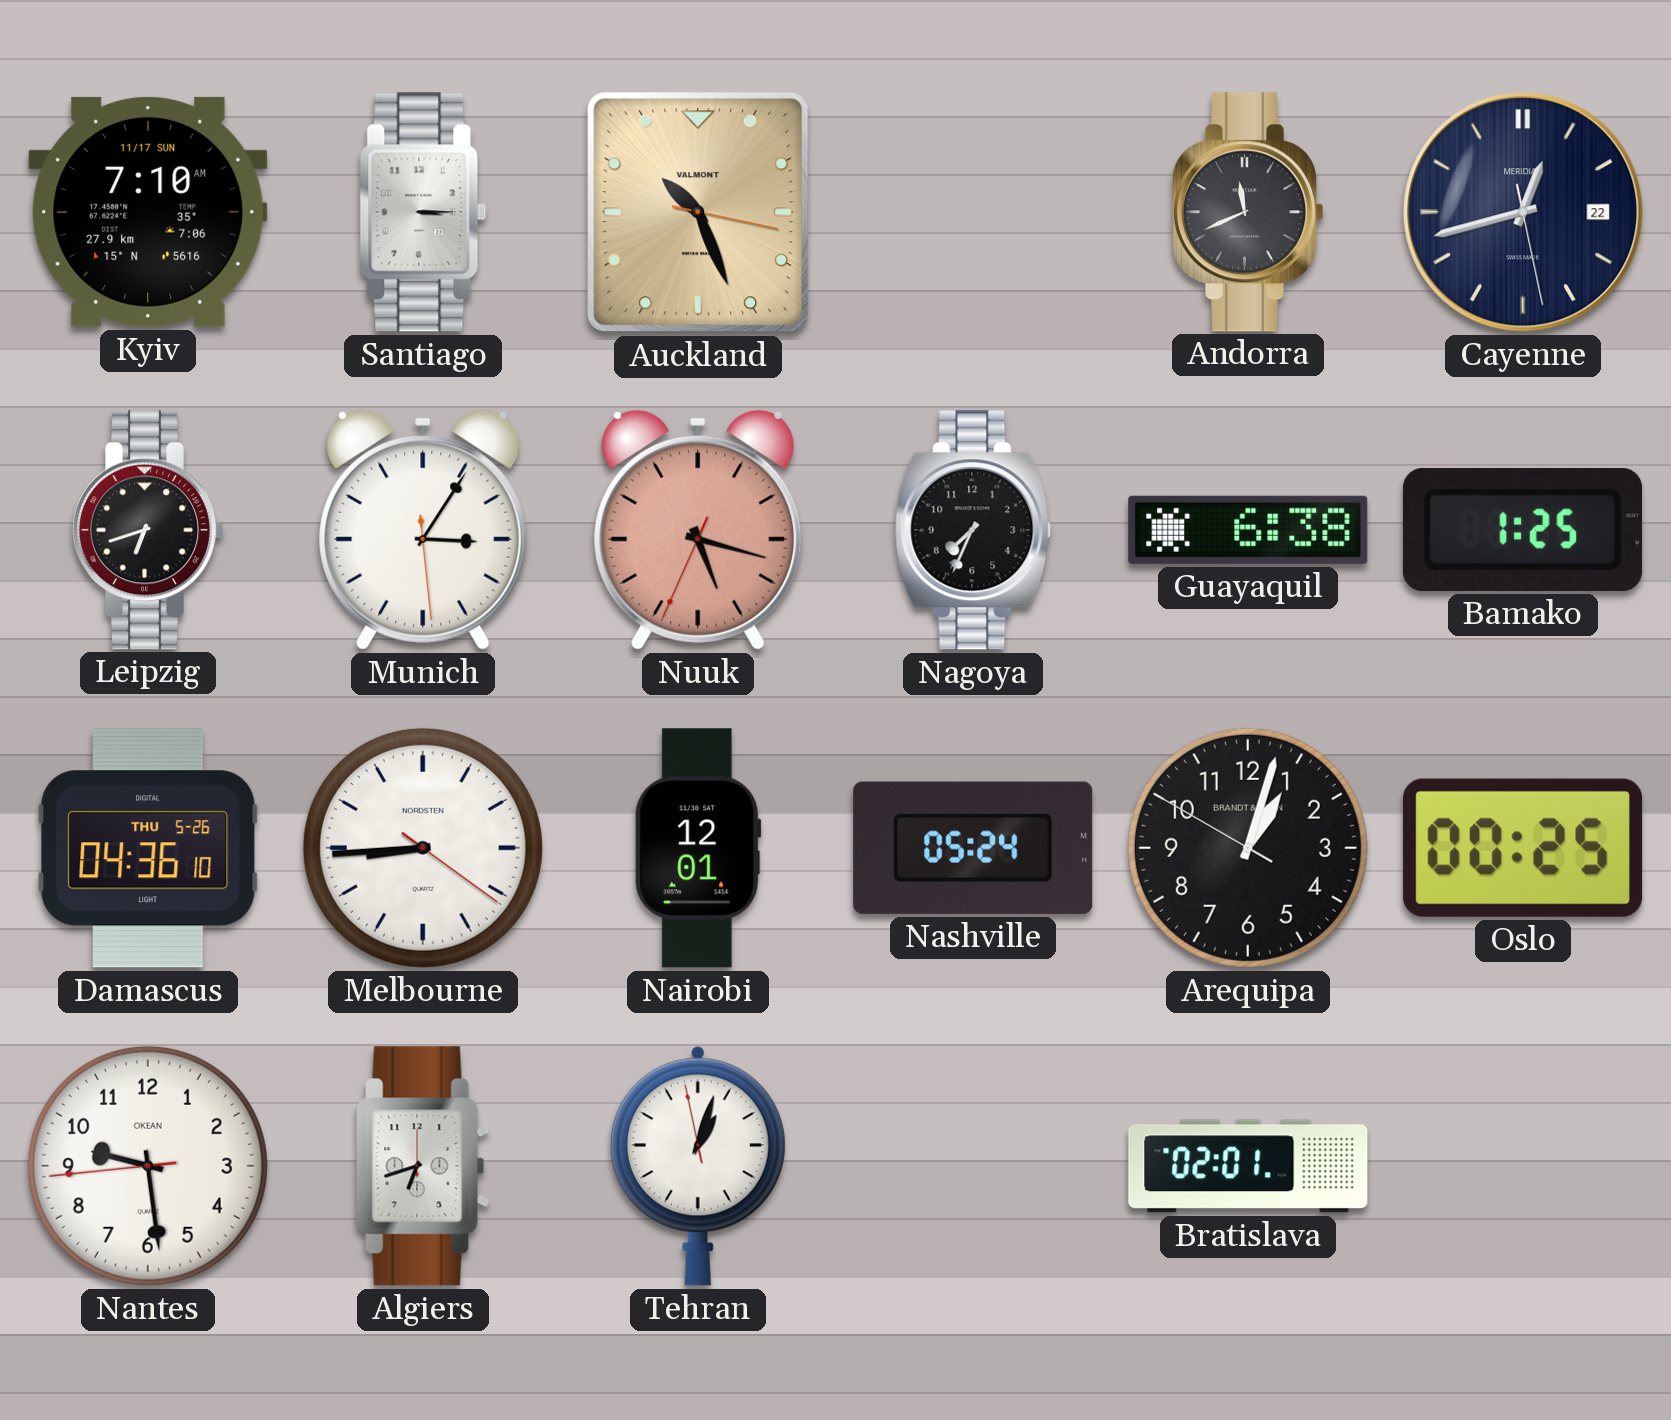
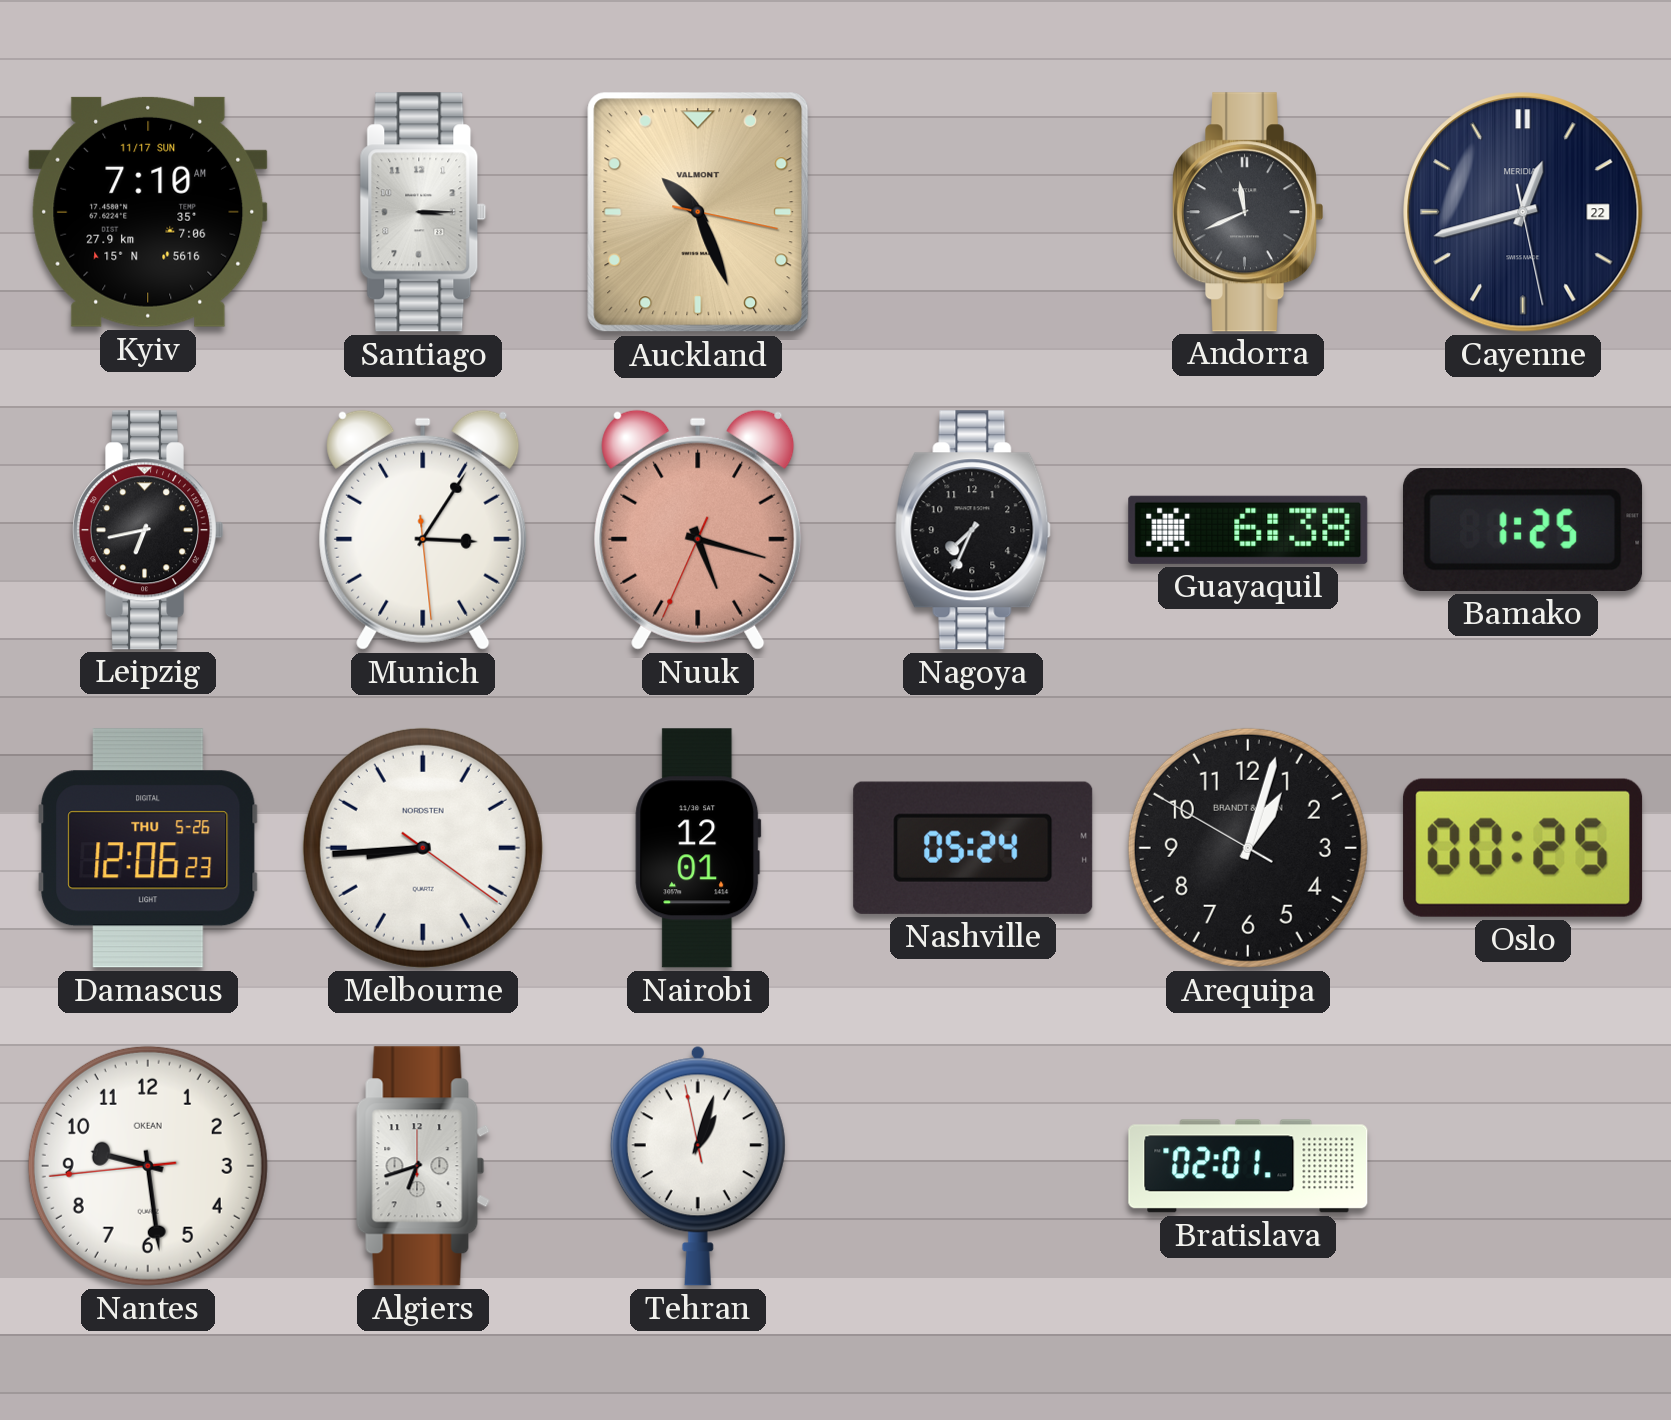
Leipzig: 6:42 -> 6:43 (148, 530)
Damascus: 04:36 -> 12:06 (148, 848)
